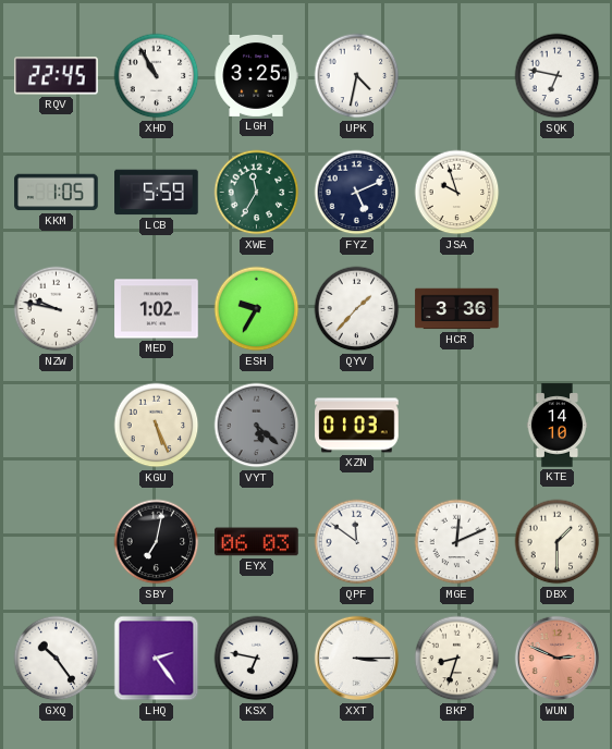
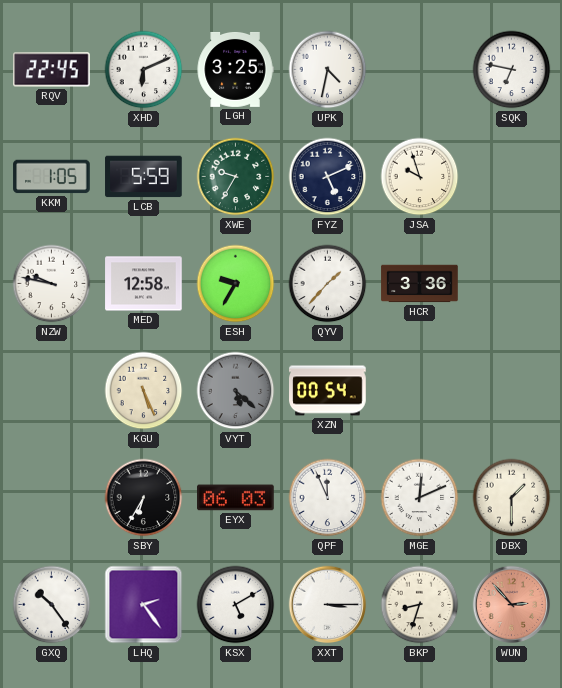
XHD: 10:55 -> 6:11 (144, 70)
XWE: 11:35 -> 9:35 (236, 177)
MED: 1:02 -> 12:58 (144, 284)
XZN: 01:03 -> 00:54 (328, 391)
KTE: 14:10 -> none (558, 426)
SBY: 7:02 -> 6:35 (144, 498)
QPF: 11:51 -> 11:56 (328, 498)
KSX: 6:47 -> 5:10 (236, 605)
WUN: 2:49 -> 2:53 (512, 605)
